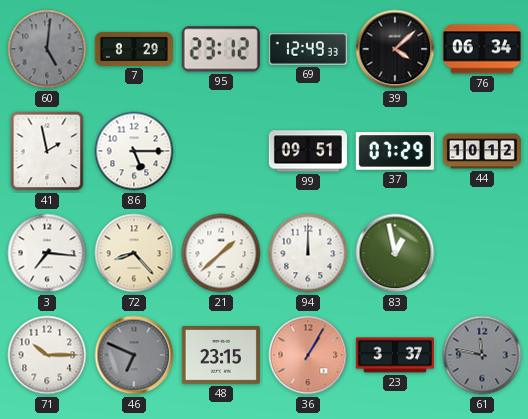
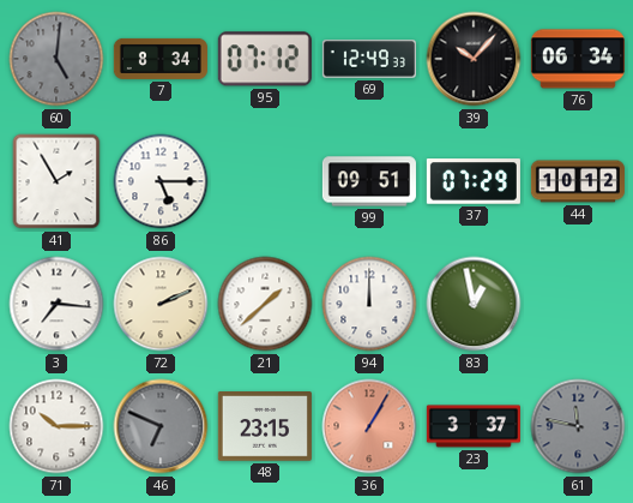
7: 8:29 -> 8:34 (161, 59)
95: 23:12 -> 07:12 (265, 59)
39: 4:08 -> 10:07 (474, 59)
41: 1:58 -> 1:55 (56, 181)
72: 8:23 -> 2:11 (161, 304)
